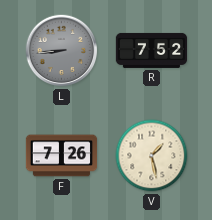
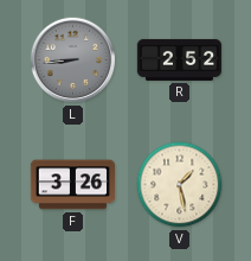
R: 7:52 -> 2:52 (180, 59)
F: 7:26 -> 3:26 (73, 185)
